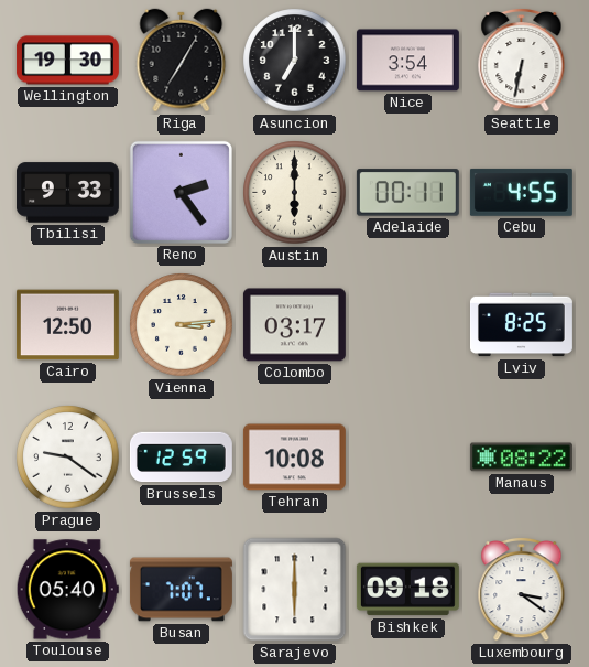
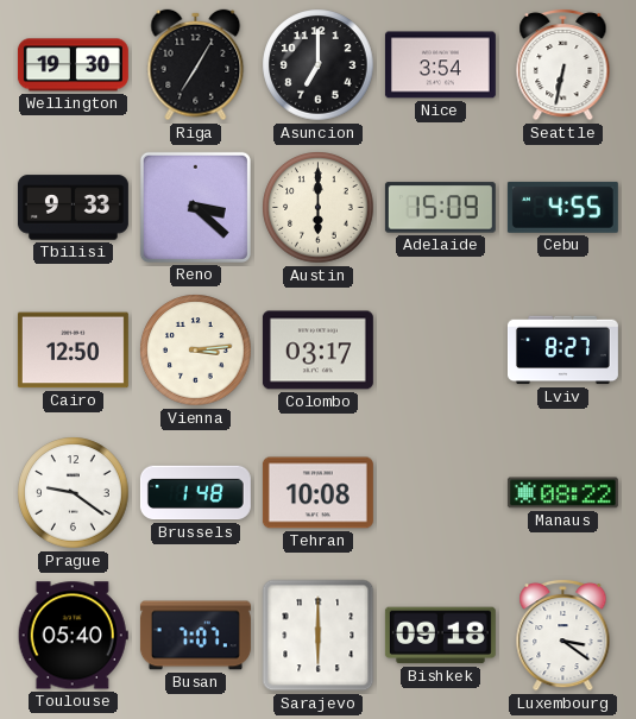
Reno: 2:24 -> 3:22 (195, 207)
Adelaide: 00:11 -> 15:09 (440, 208)
Lviv: 8:25 -> 8:27 (562, 351)
Brussels: 12:59 -> 1:48 (195, 493)
